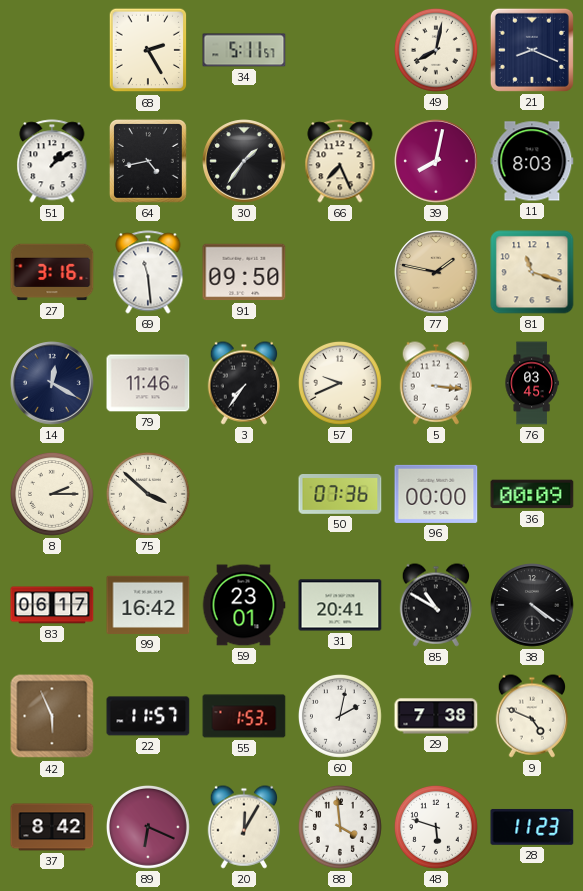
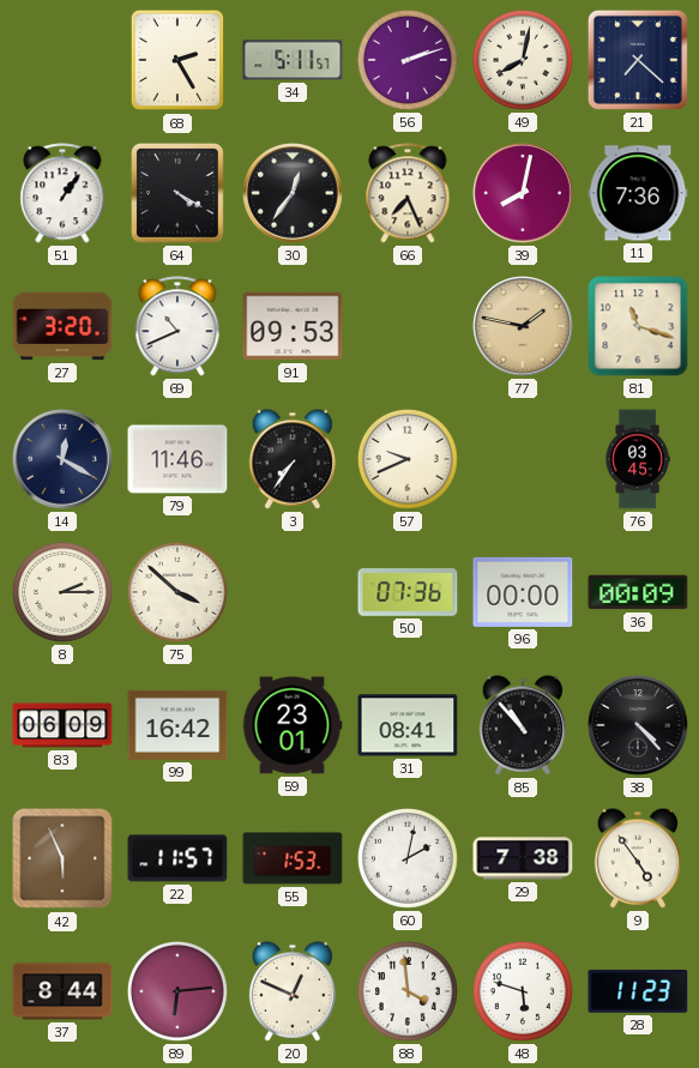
56: none -> 2:12 (408, 60)
21: 8:19 -> 7:22 (638, 60)
51: 1:09 -> 1:06 (62, 193)
64: 4:43 -> 4:20 (177, 193)
30: 1:36 -> 12:36 (293, 193)
11: 8:03 -> 7:36 (638, 193)
27: 3:16 -> 3:20 (62, 326)
69: 11:29 -> 10:41 (177, 326)
91: 09:50 -> 09:53 (293, 326)
5: 3:16 -> none (435, 383)
83: 06:17 -> 06:09 (62, 725)
31: 20:41 -> 08:41 (408, 725)
85: 10:50 -> 10:53 (522, 725)
38: 4:21 -> 4:23 (638, 725)
9: 4:49 -> 4:54 (637, 858)
37: 8:42 -> 8:44 (62, 991)
89: 6:19 -> 6:14 (177, 991)
20: 12:05 -> 12:49 (291, 991)
